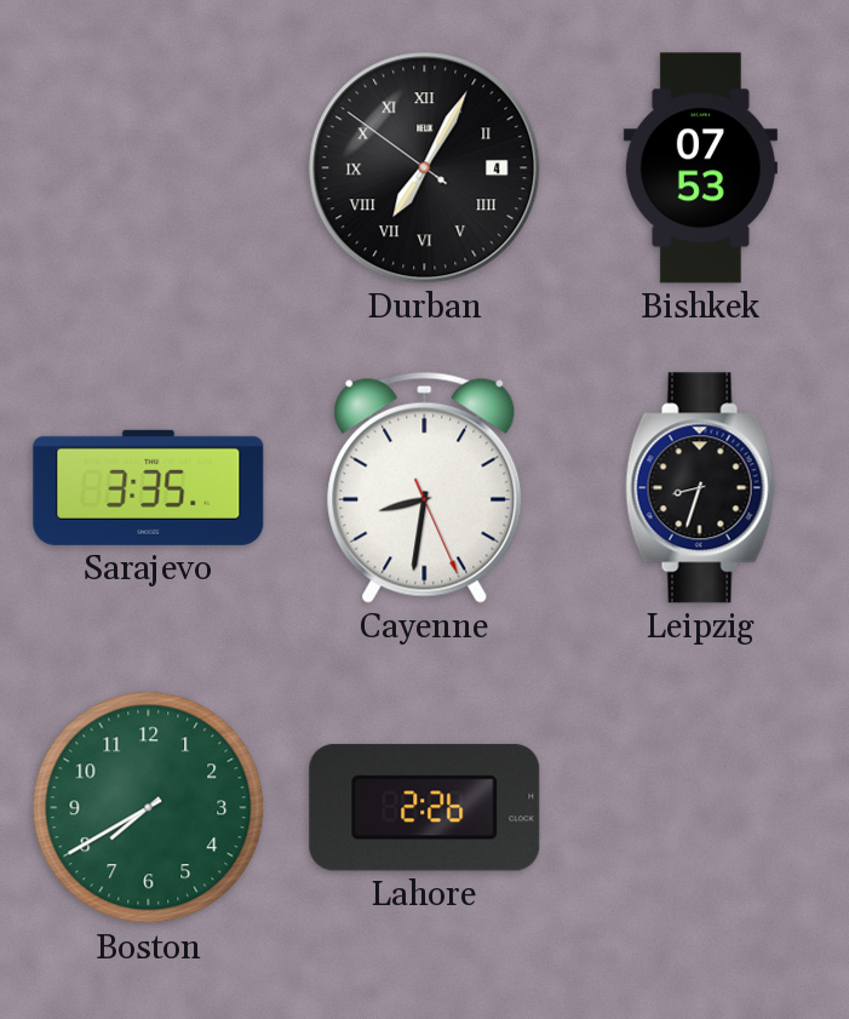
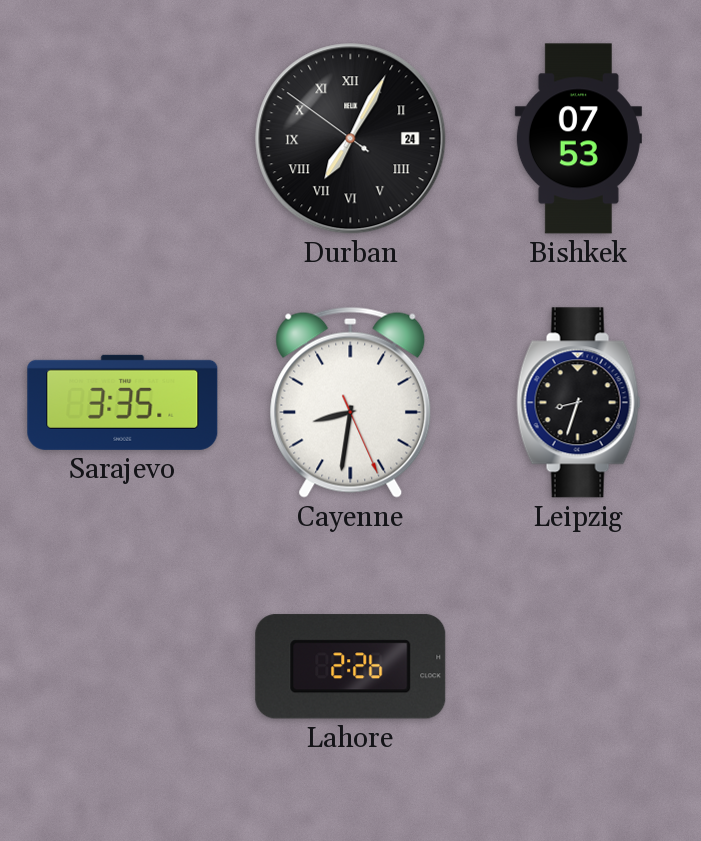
Durban date: 4 -> 24 (351, 139)
Boston: 7:40 -> none (149, 808)
